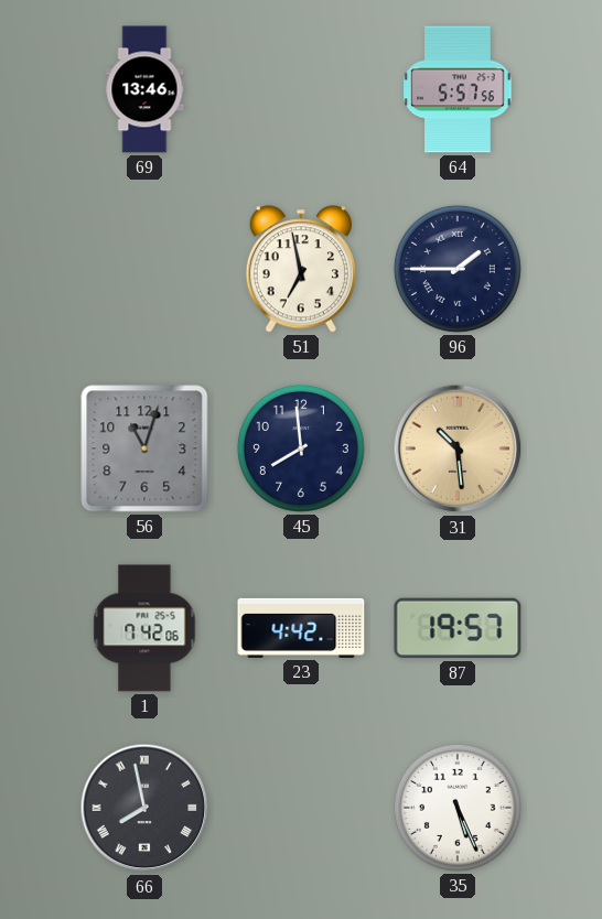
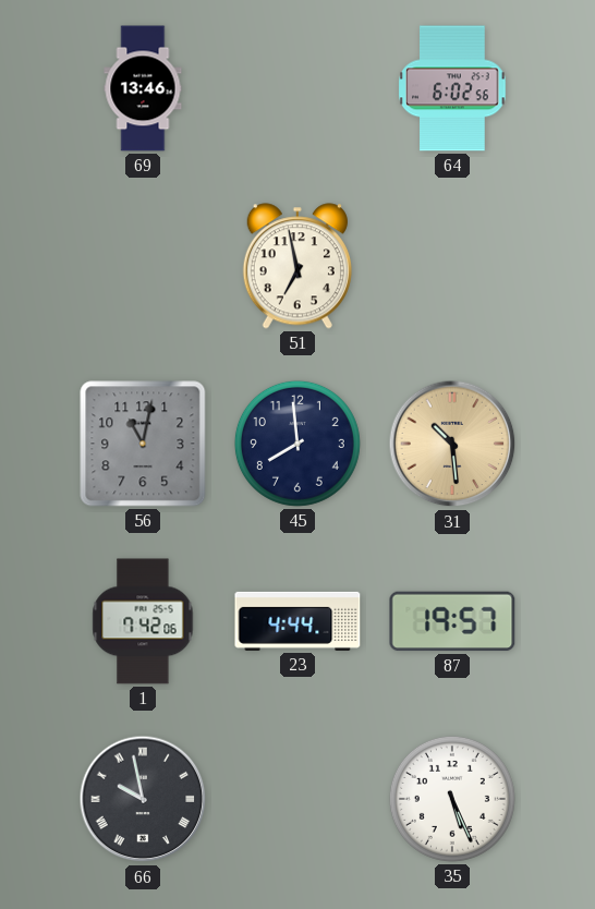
64: 5:57 -> 6:02 (452, 88)
96: 1:45 -> none (458, 269)
56: 11:03 -> 11:02 (143, 444)
23: 4:42 -> 4:44 (297, 621)
66: 7:58 -> 9:58 (143, 799)
